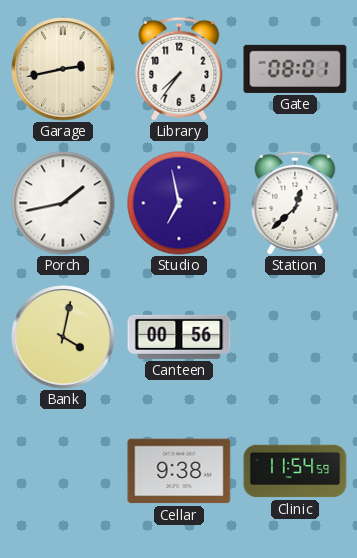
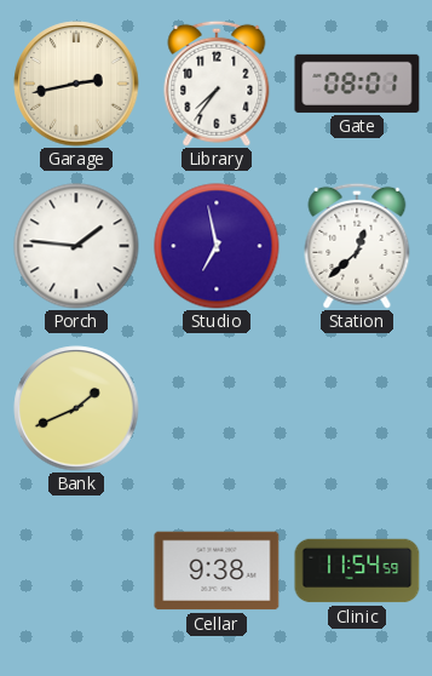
Porch: 1:43 -> 1:46 (76, 246)
Bank: 4:02 -> 1:41 (76, 408)
Canteen: 00:56 -> none (179, 337)
